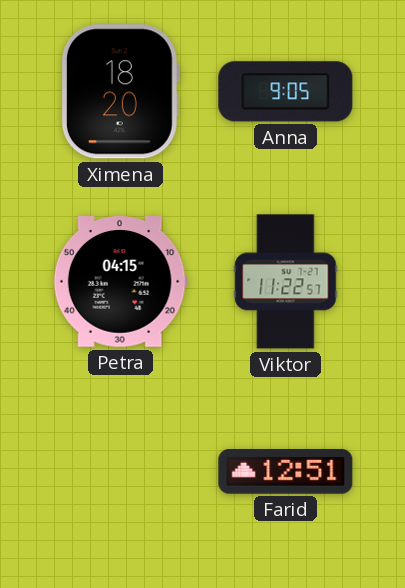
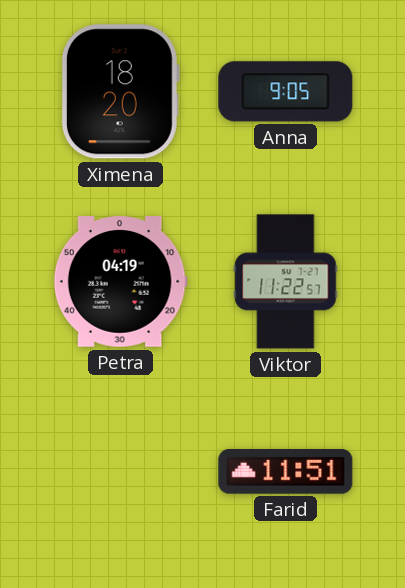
Petra: 04:15 -> 04:19 (120, 282)
Farid: 12:51 -> 11:51 (286, 472)
